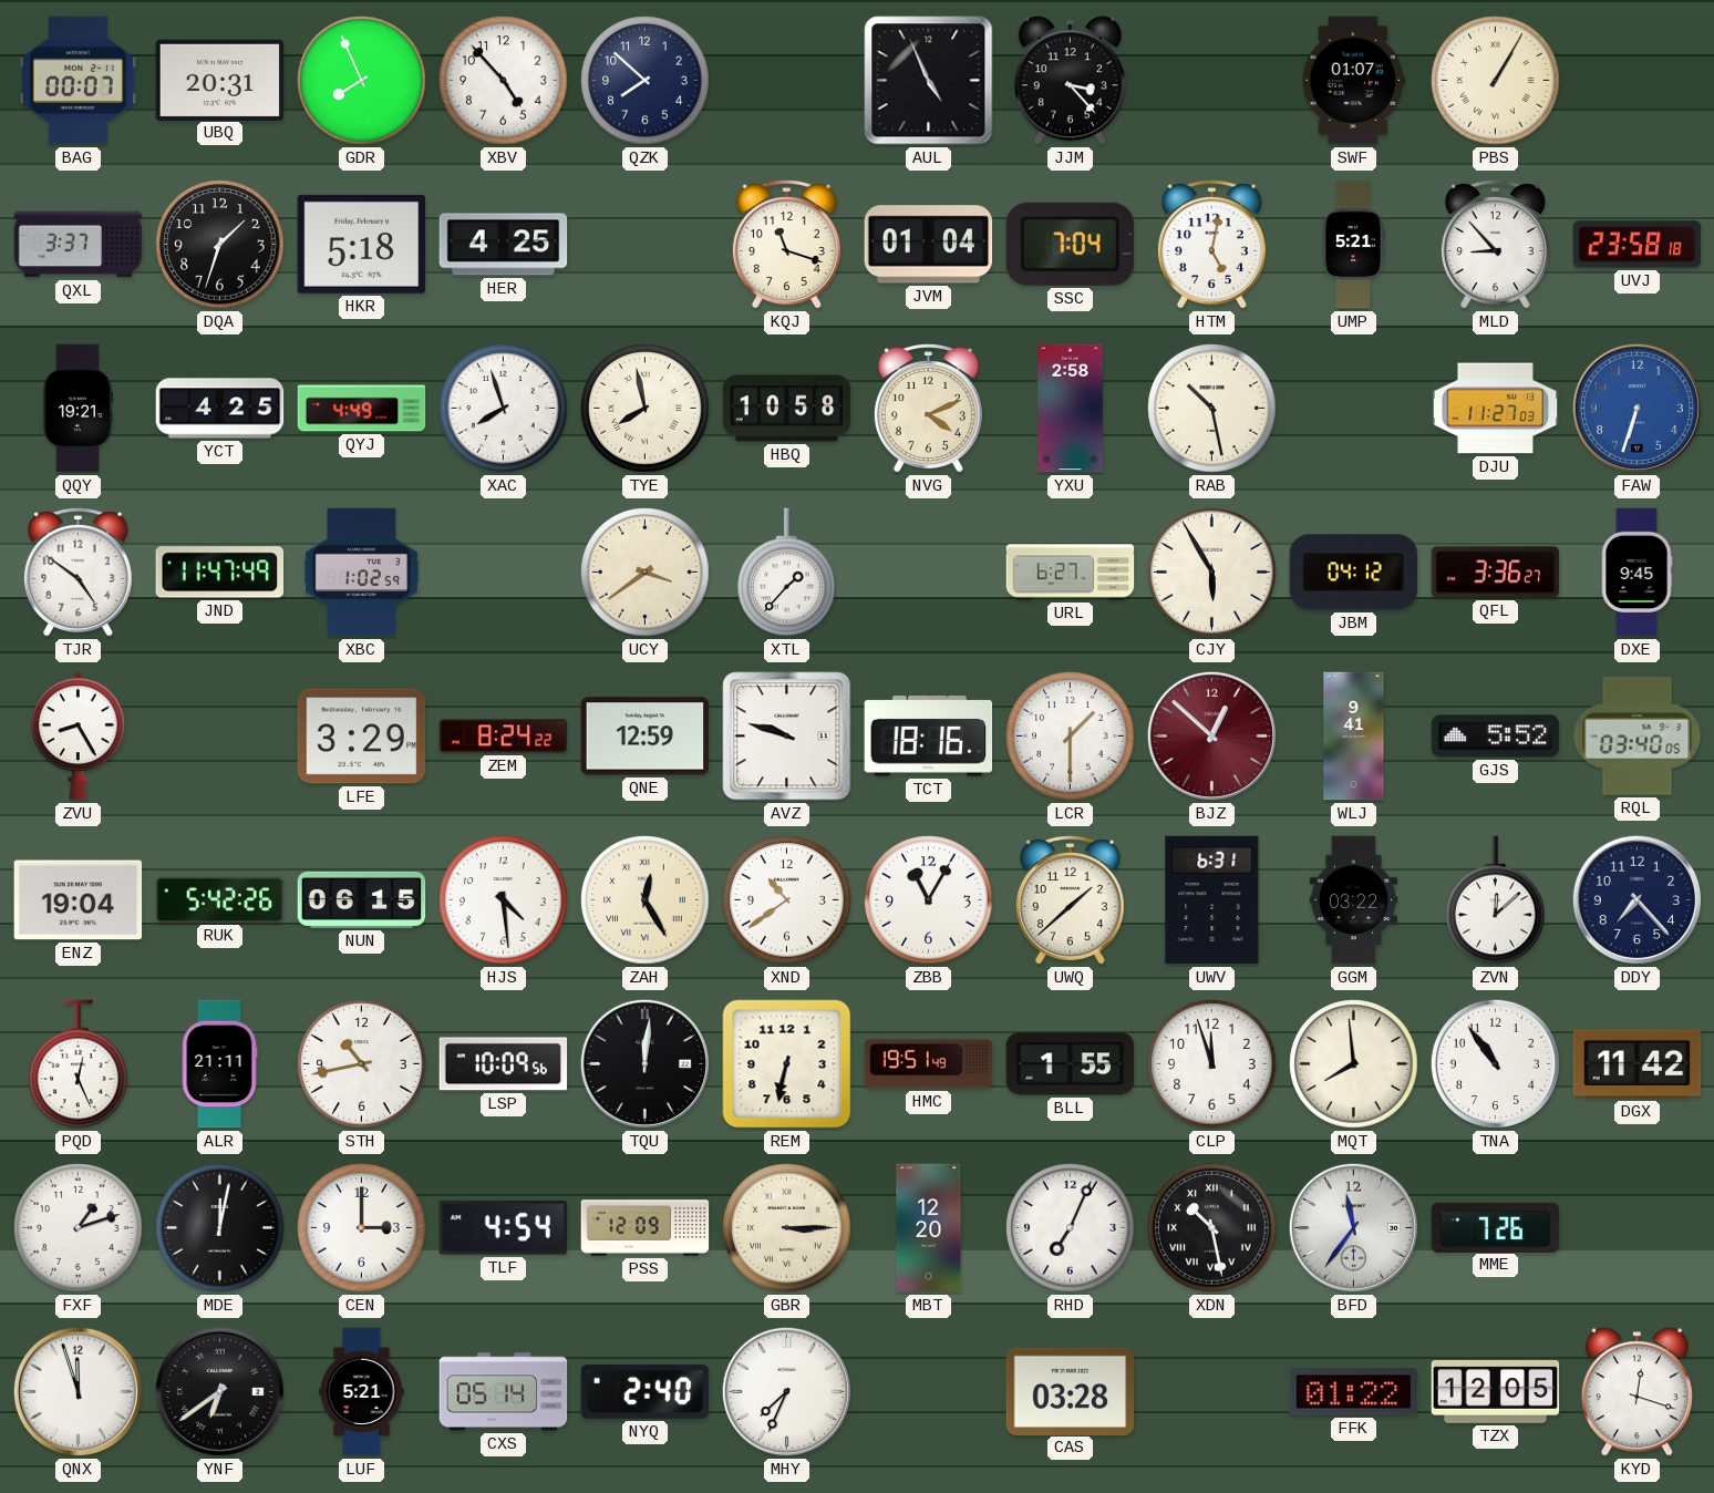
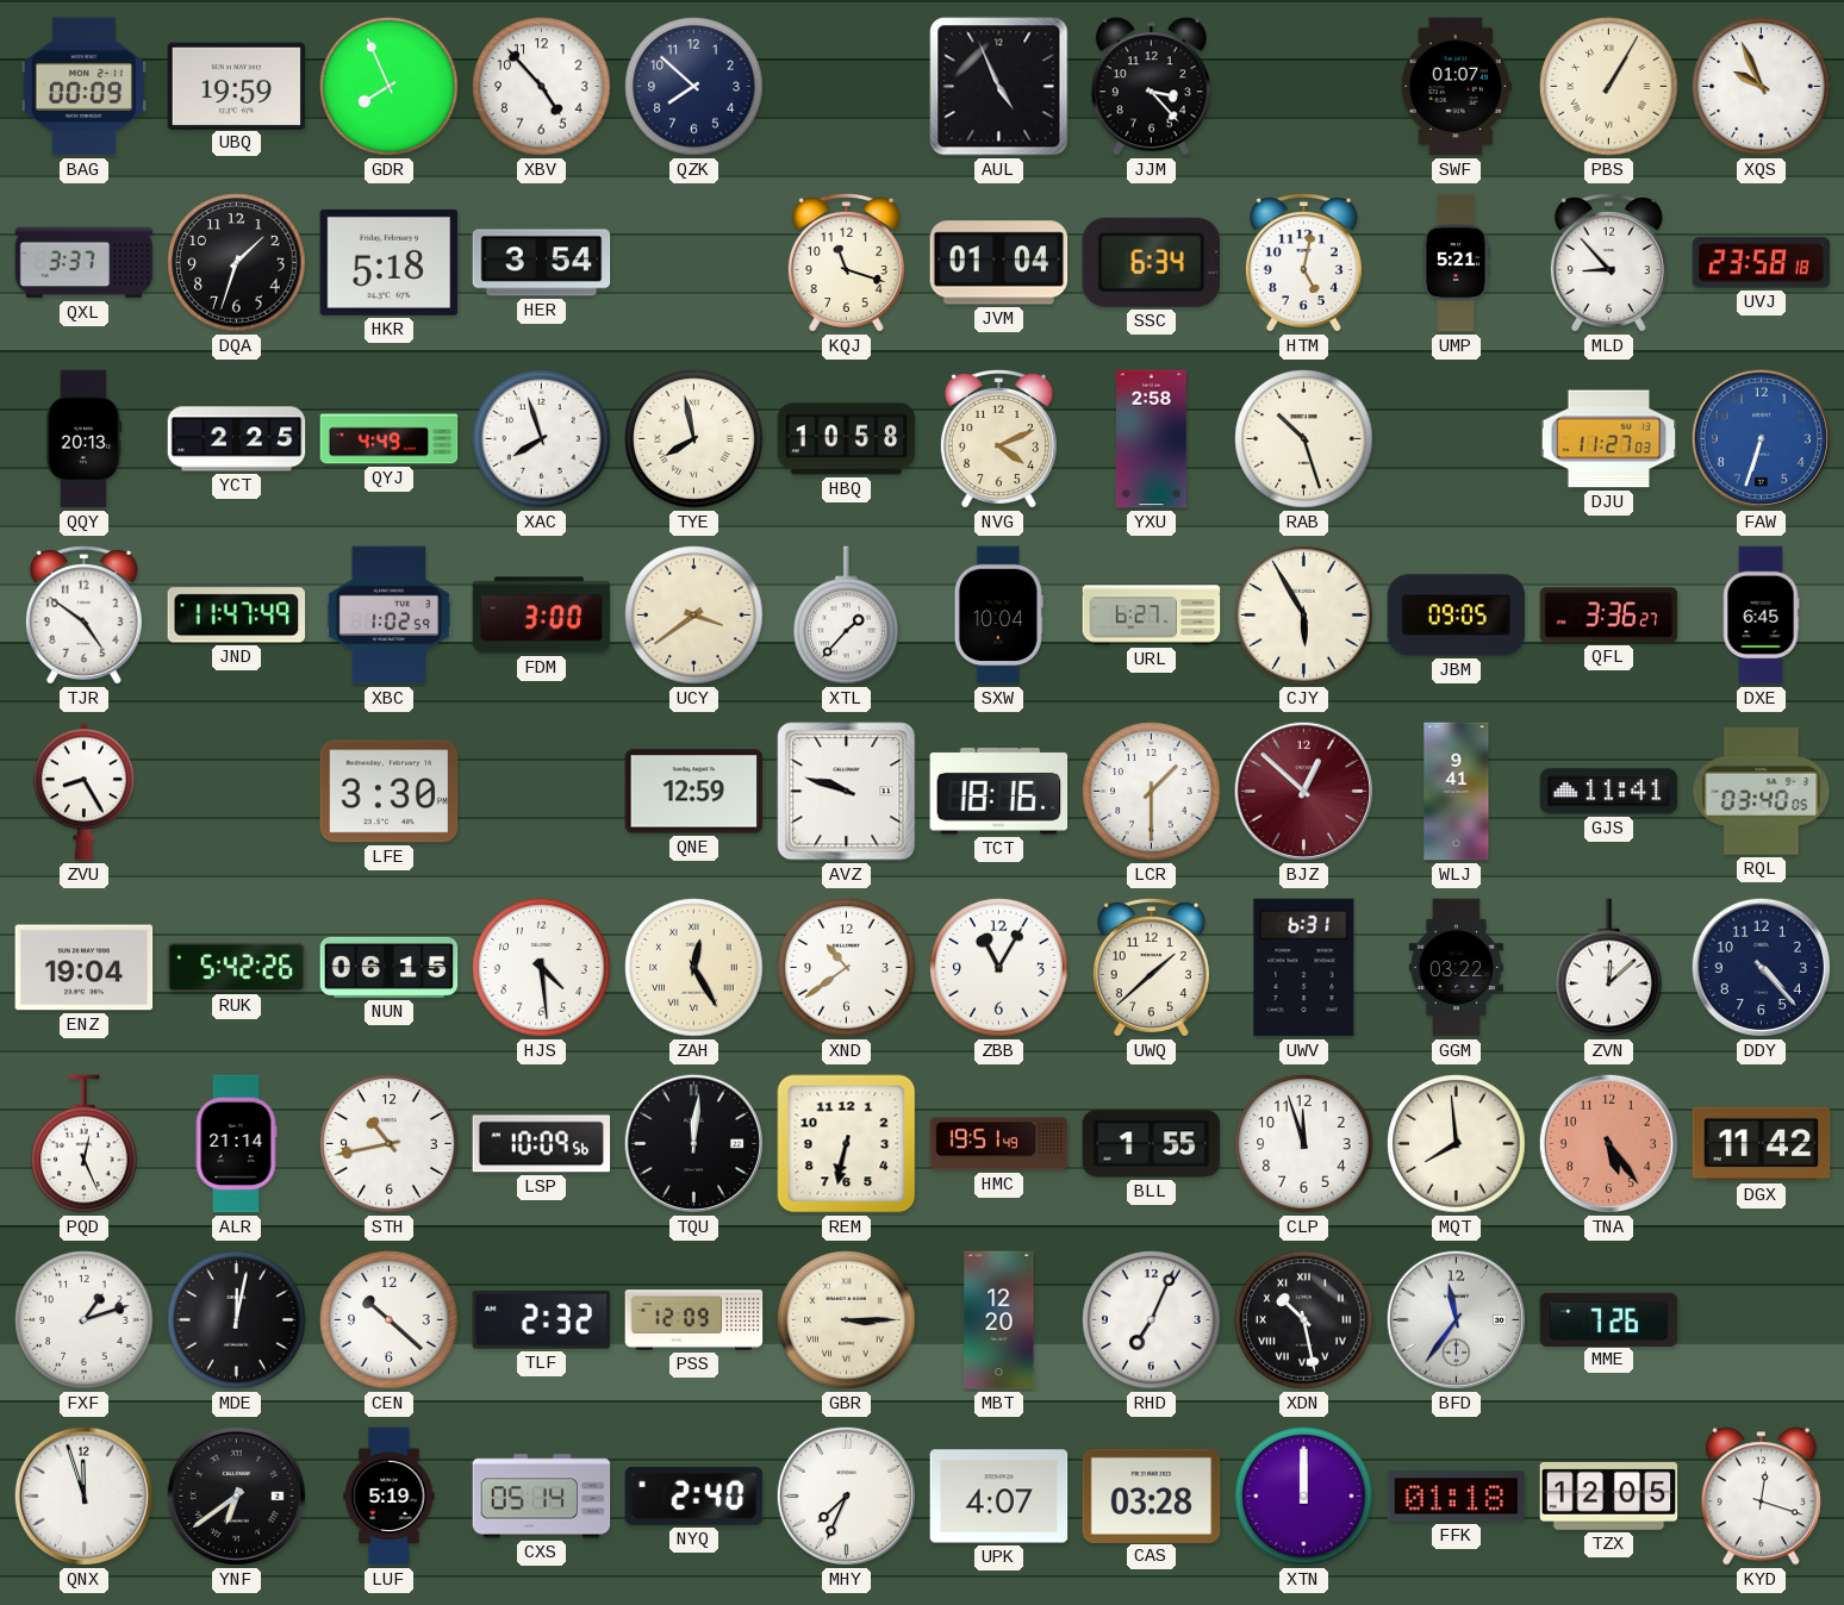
BAG: 00:07 -> 00:09 (83, 87)
UBQ: 20:31 -> 19:59 (237, 86)
XQS: none -> 9:56 (1762, 87)
HER: 4:25 -> 3:54 (542, 263)
SSC: 7:04 -> 6:34 (1151, 262)
QQY: 19:21 -> 20:13 (85, 439)
YCT: 4:25 -> 2:25 (237, 439)
RAB: 10:28 -> 10:27 (1304, 439)
FDM: none -> 3:00 (542, 616)
SXW: none -> 10:04 (998, 616)
JBM: 04:12 -> 09:05 (1457, 616)
DXE: 9:45 -> 6:45 (1761, 616)
LFE: 3:29 -> 3:30 (390, 792)
ZEM: 8:24 -> none (504, 737)
GJS: 5:52 -> 11:41 (1609, 792)
DDY: 7:23 -> 4:23 (1761, 967)
ALR: 21:11 -> 21:14 (236, 1144)
TNA: 10:54 -> 5:24 (1608, 1143)
TNA dial: white -> salmon (1608, 1143)
CEN: 3:00 -> 10:22 (390, 1320)
TLF: 4:54 -> 2:32 (541, 1319)
LUF: 5:21 -> 5:19 (390, 1497)
UPK: none -> 4:07 (999, 1497)
XTN: none -> 12:00 (1304, 1497)
FFK: 01:22 -> 01:18 (1457, 1497)
